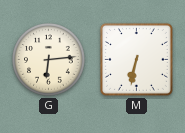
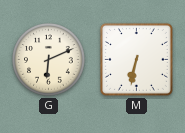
G: 6:14 -> 6:11 (49, 60)
